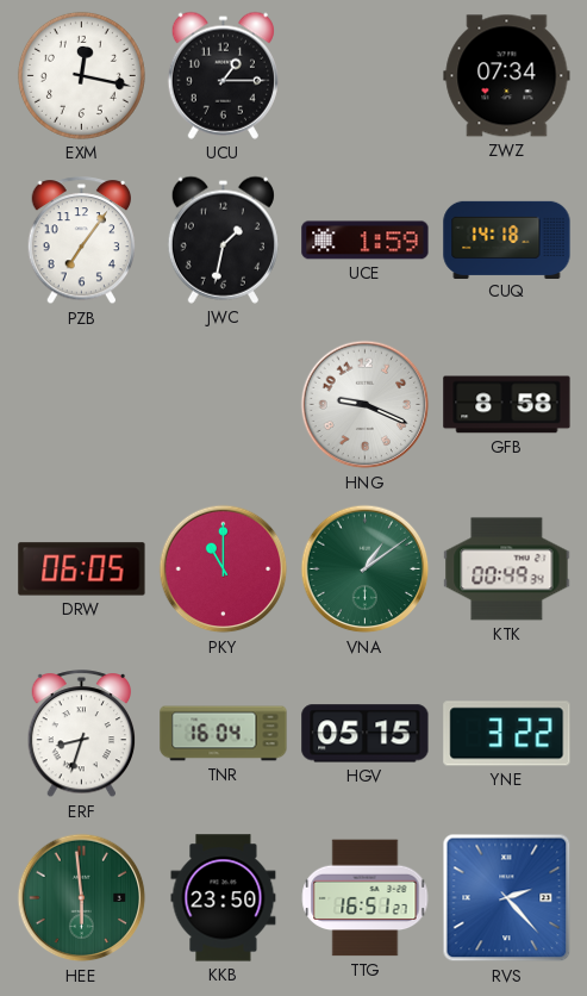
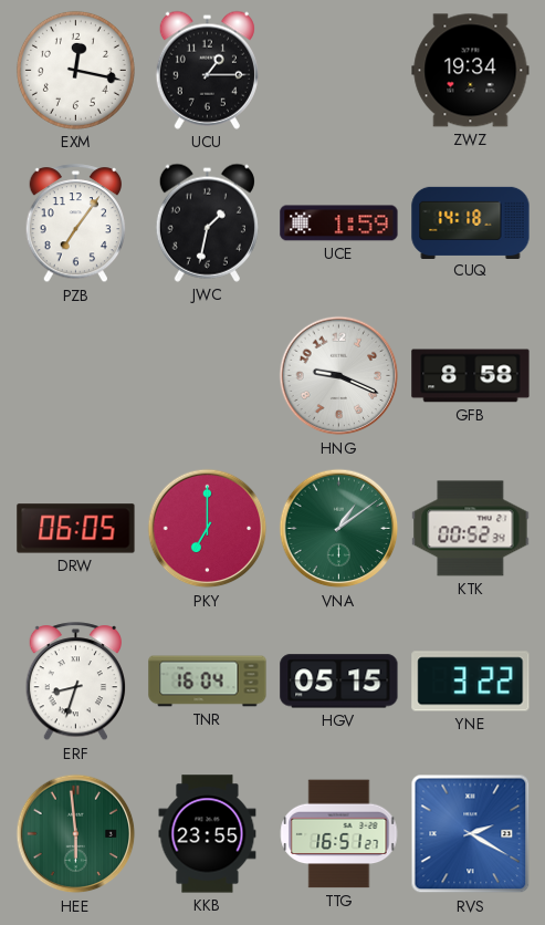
ZWZ: 07:34 -> 19:34 (471, 71)
PKY: 11:00 -> 7:00 (208, 529)
KTK: 00:49 -> 00:52 (471, 529)
KKB: 23:50 -> 23:55 (208, 834)
RVS: 2:23 -> 2:20 (471, 834)
